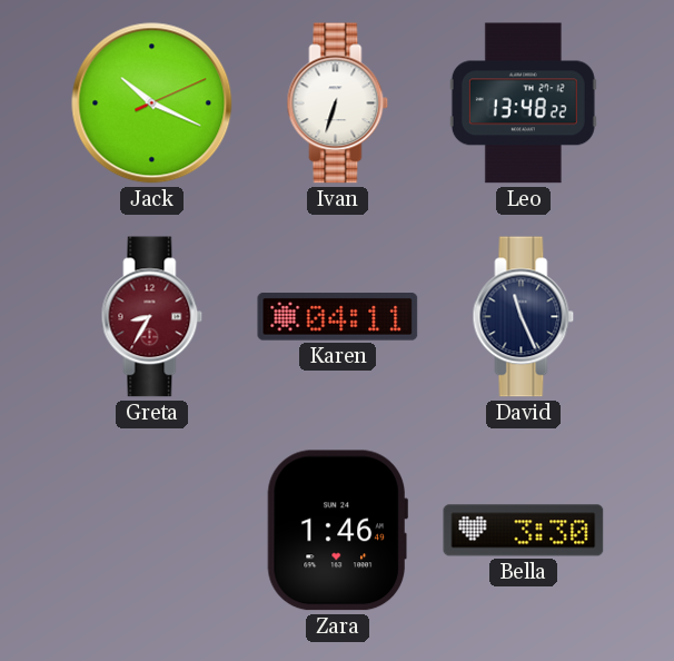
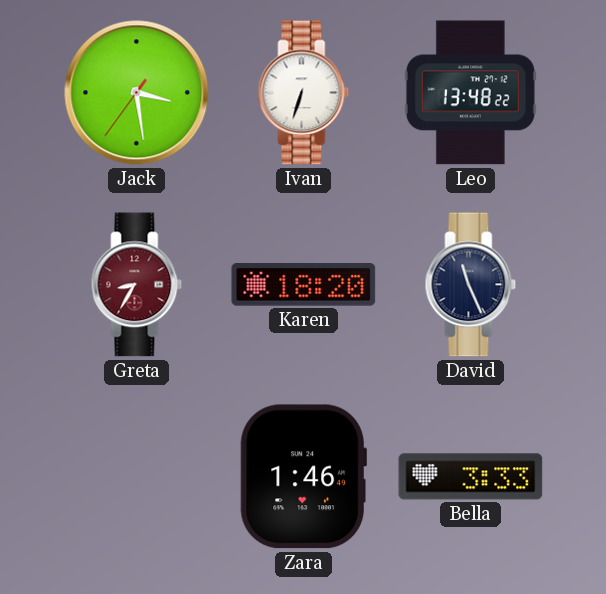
Jack: 10:19 -> 3:28 (137, 93)
Karen: 04:11 -> 18:20 (304, 285)
Bella: 3:30 -> 3:33 (471, 477)
